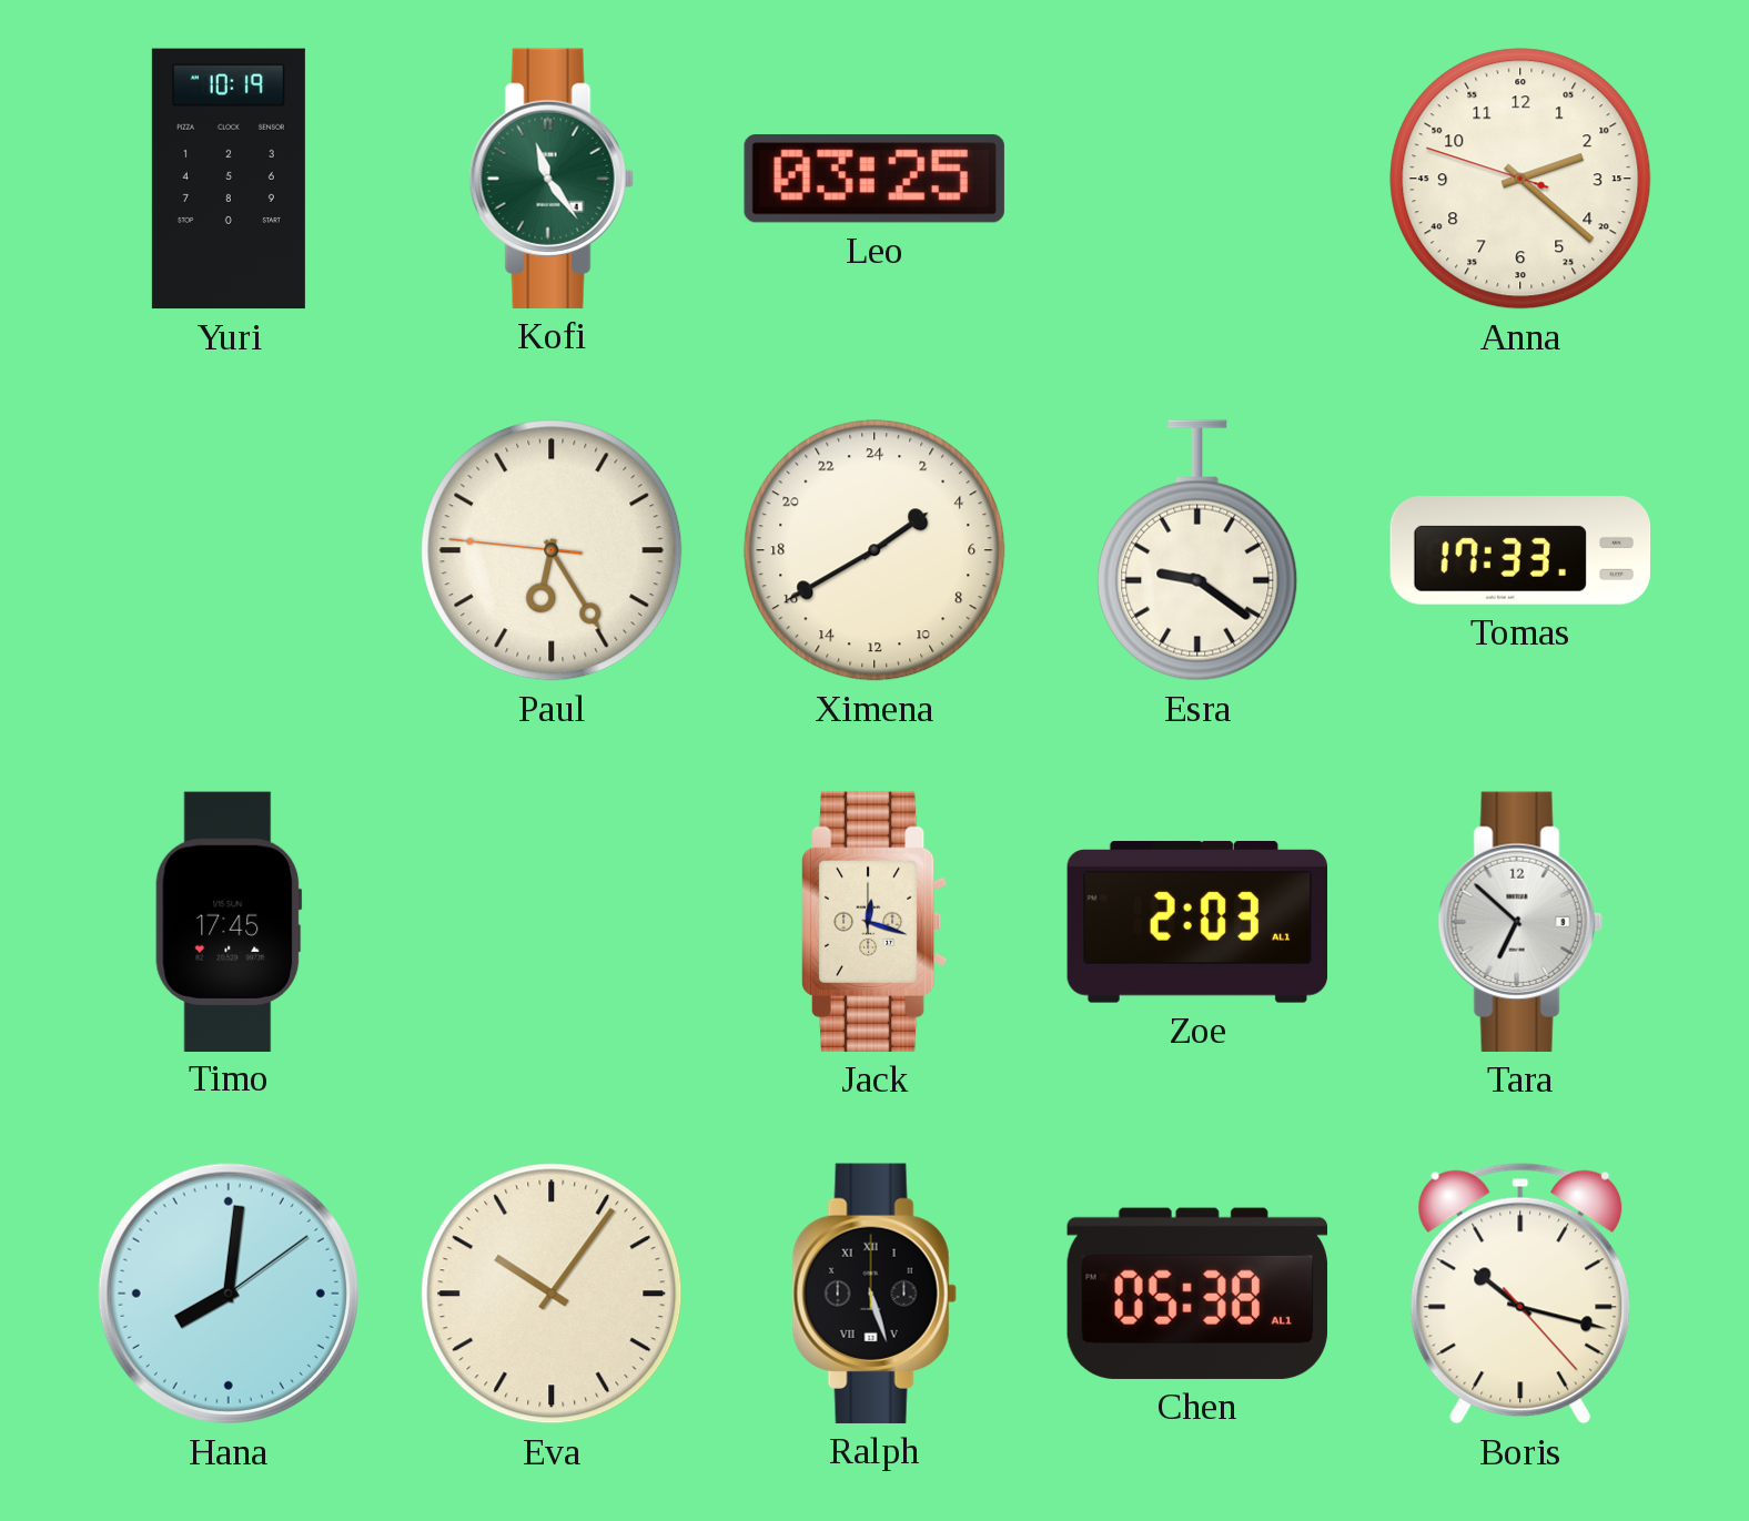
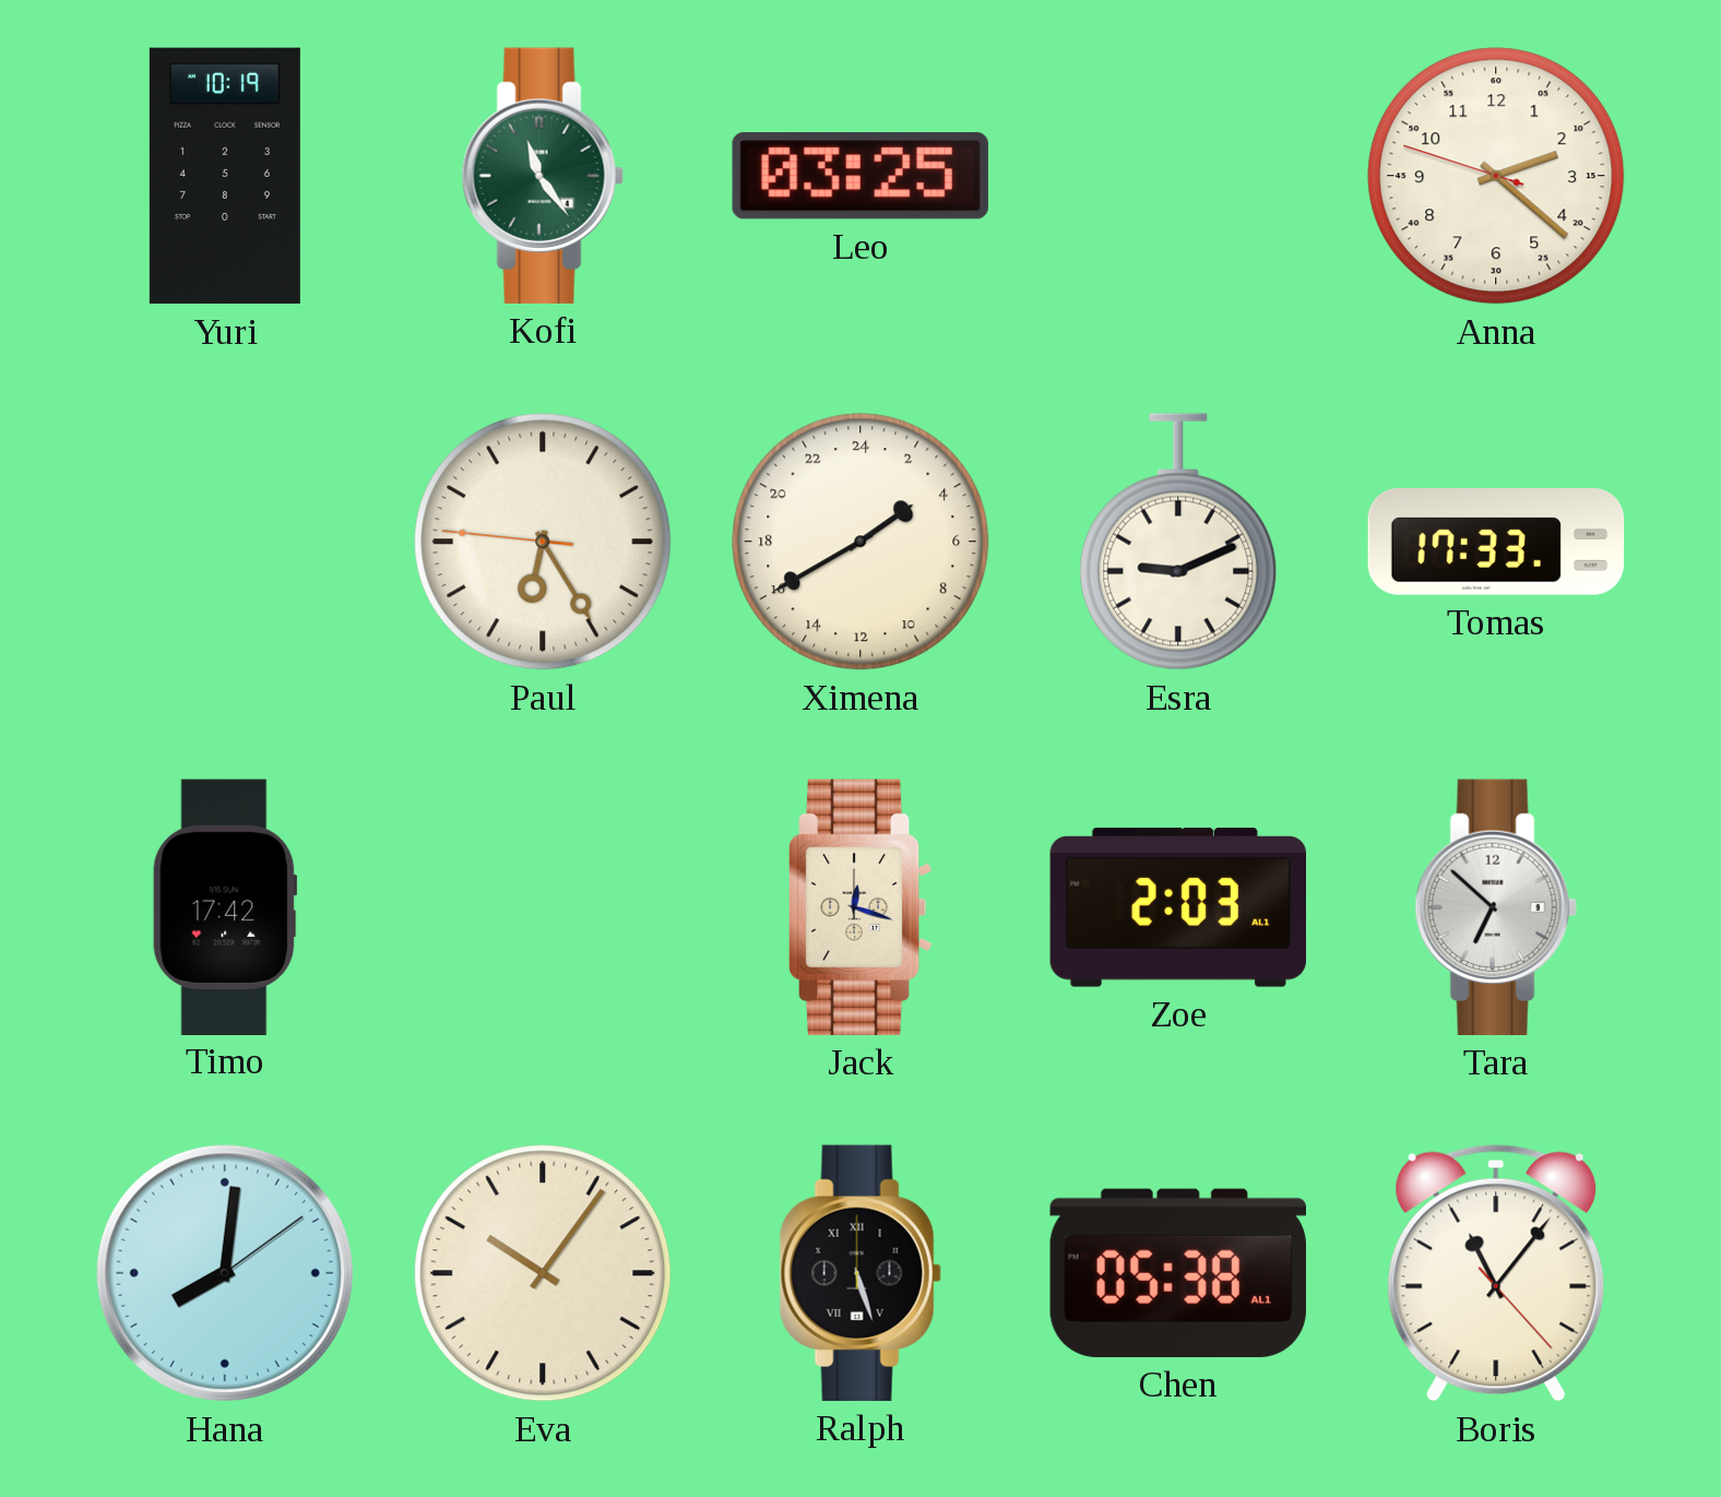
Esra: 9:21 -> 9:11 (1178, 542)
Timo: 17:45 -> 17:42 (225, 906)
Boris: 10:17 -> 11:06 (1496, 1273)
